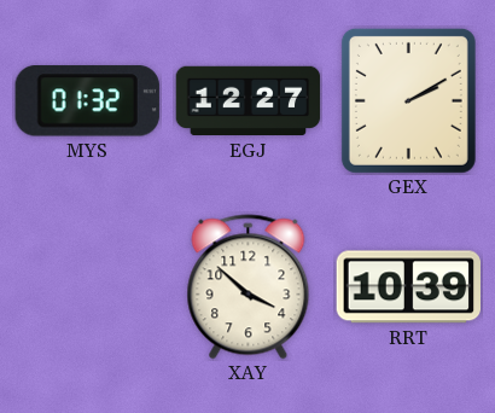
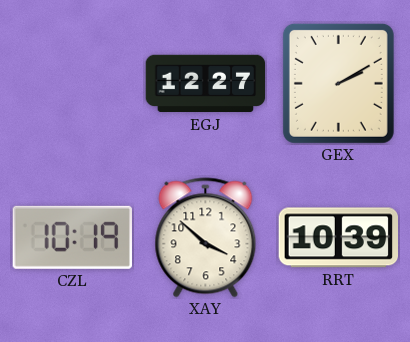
MYS: 01:32 -> none (87, 101)
CZL: none -> 10:19 (72, 237)
